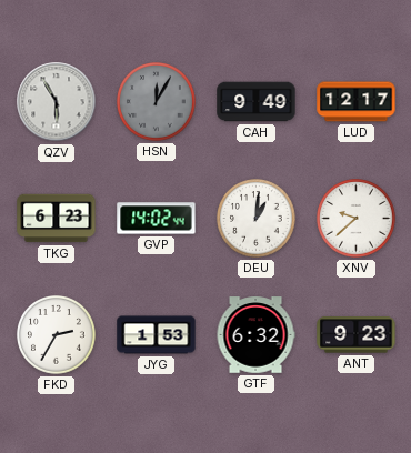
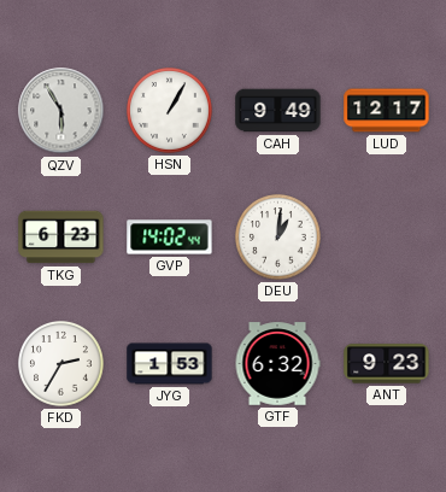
HSN: 12:05 -> 1:05 (170, 111)
HSN dial: grey -> white (170, 111)
XNV: 9:38 -> none (357, 219)
